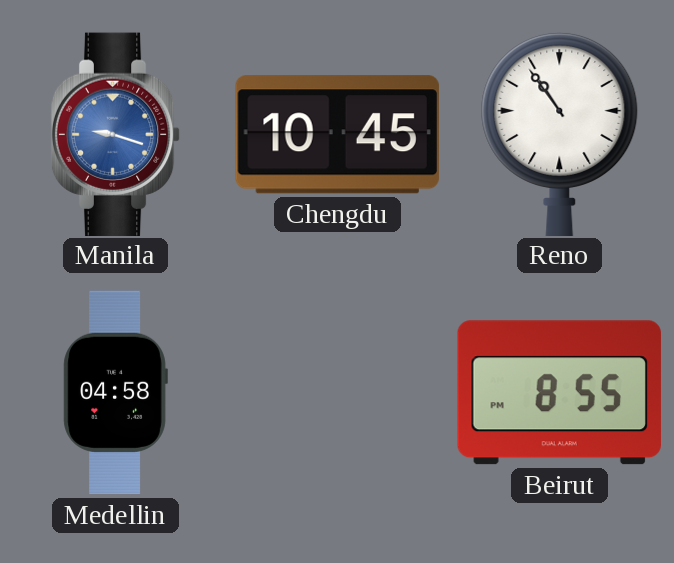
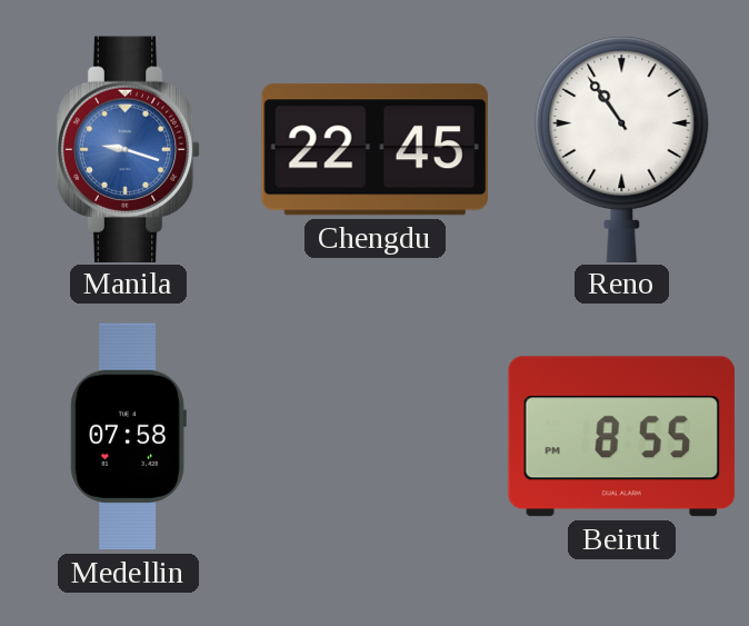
Chengdu: 10:45 -> 22:45 (374, 150)
Medellin: 04:58 -> 07:58 (128, 437)
